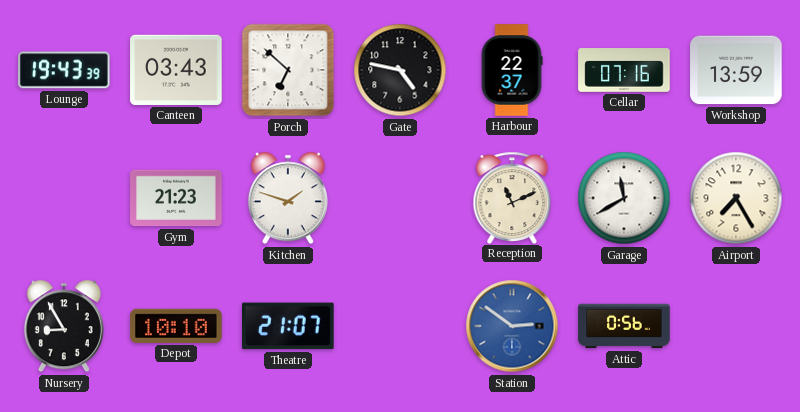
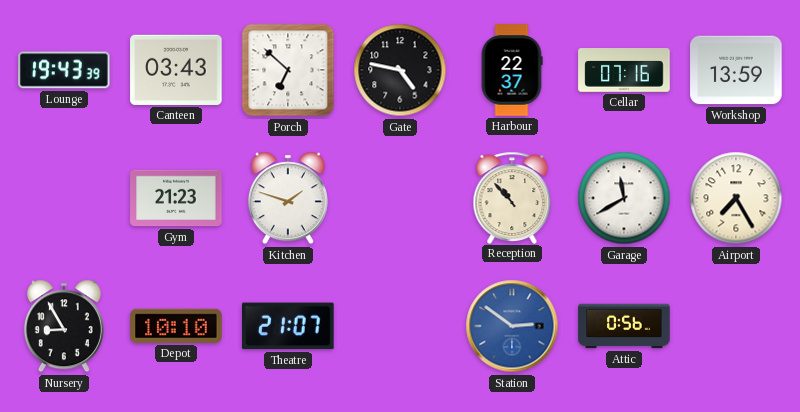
Reception: 11:11 -> 10:53 (512, 197)
